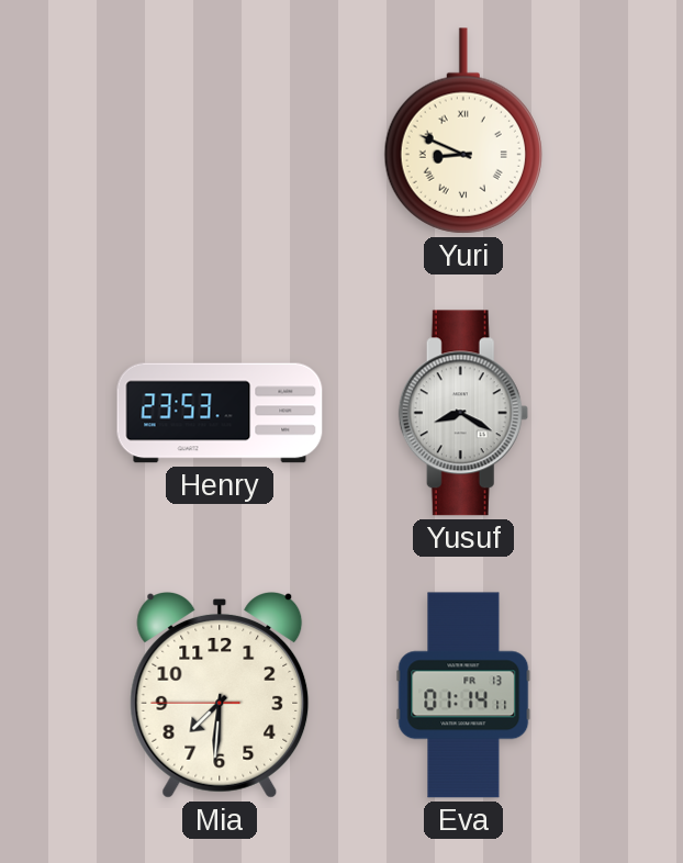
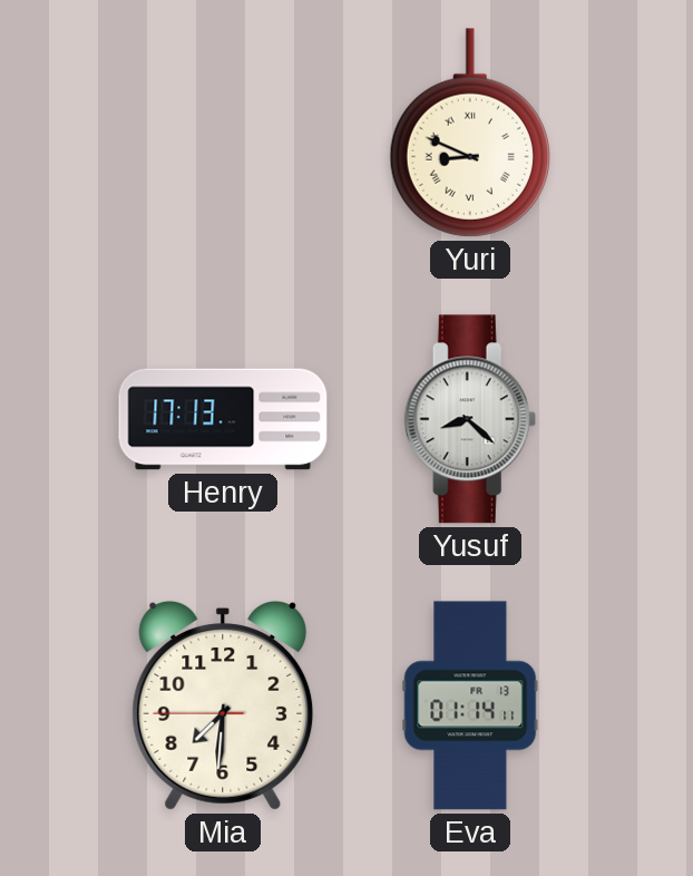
Henry: 23:53 -> 17:13 (223, 419)
Yusuf: 8:20 -> 8:22 (470, 419)
